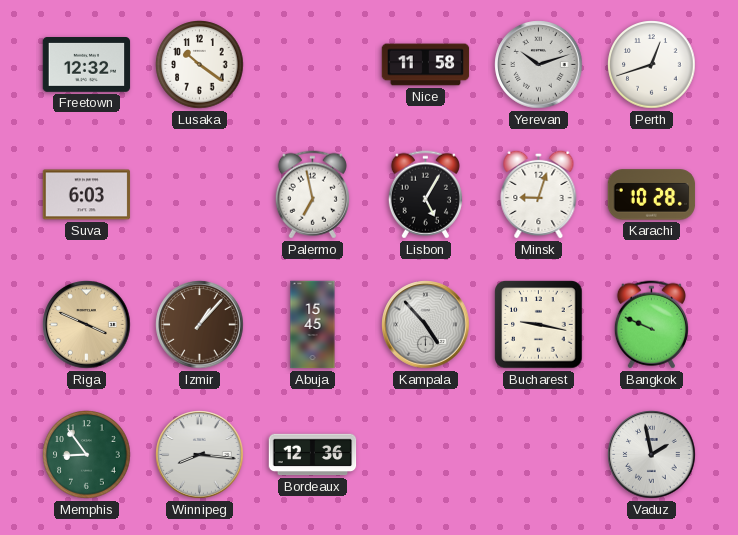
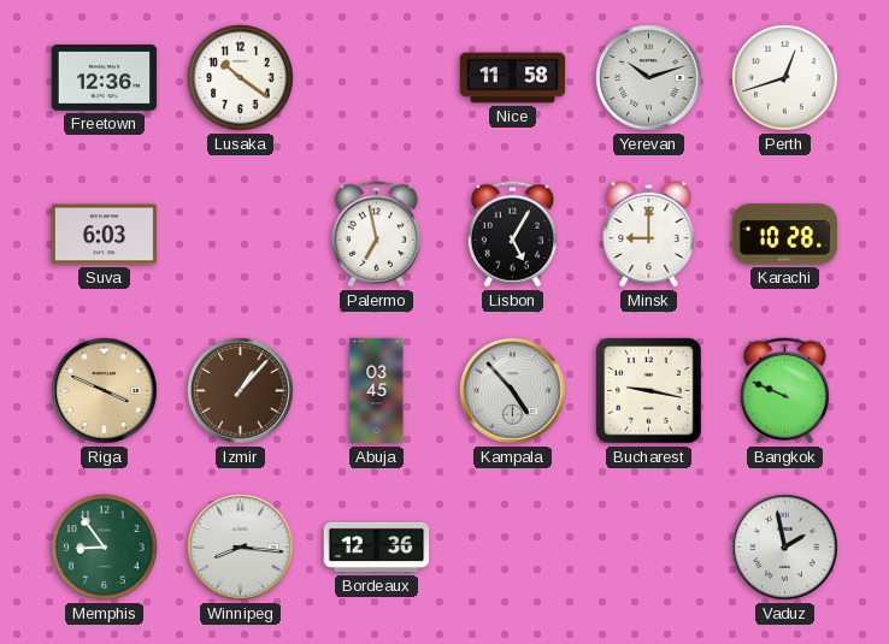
Freetown: 12:32 -> 12:36 (105, 78)
Minsk: 9:03 -> 9:00 (649, 234)
Abuja: 15:45 -> 03:45 (377, 391)
